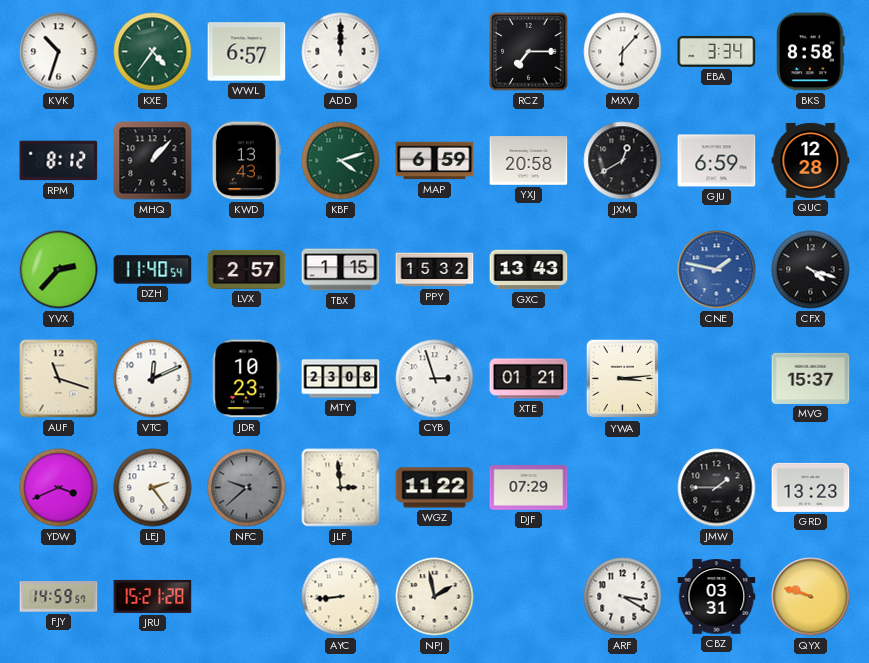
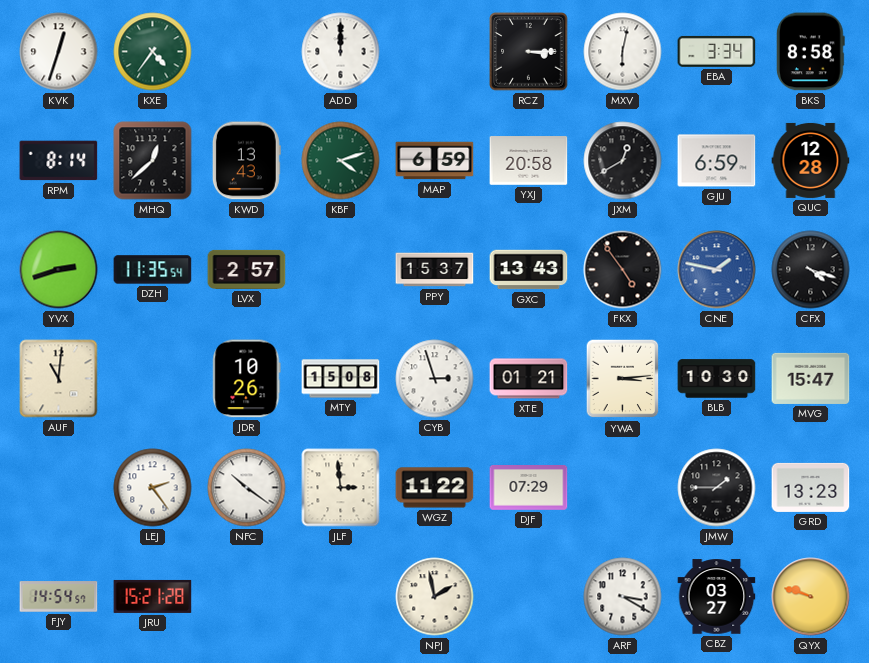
KVK: 10:33 -> 12:33 (59, 52)
WWL: 6:57 -> none (247, 52)
RCZ: 7:15 -> 3:15 (529, 52)
MXV: 6:07 -> 6:02 (623, 52)
RPM: 8:12 -> 8:14 (59, 161)
MHQ: 1:07 -> 12:38 (153, 161)
YVX: 2:37 -> 2:42 (59, 270)
DZH: 11:40 -> 11:35 (153, 270)
TBX: 1:15 -> none (341, 270)
PPY: 15:32 -> 15:37 (435, 270)
FKX: none -> 4:54 (623, 270)
AUF: 11:18 -> 11:01 (59, 379)
VTC: 12:11 -> none (153, 379)
JDR: 10:23 -> 10:26 (247, 379)
MTY: 23:08 -> 15:08 (341, 379)
BLB: none -> 10:30 (717, 379)
MVG: 15:37 -> 15:47 (811, 378)
YDW: 3:41 -> none (59, 488)
NFC: 9:38 -> 10:21 (247, 488)
NFC dial: grey -> white (247, 488)
FJY: 14:59 -> 14:54 (59, 597)
AYC: 8:44 -> none (341, 597)
CBZ: 03:31 -> 03:27 (717, 597)
